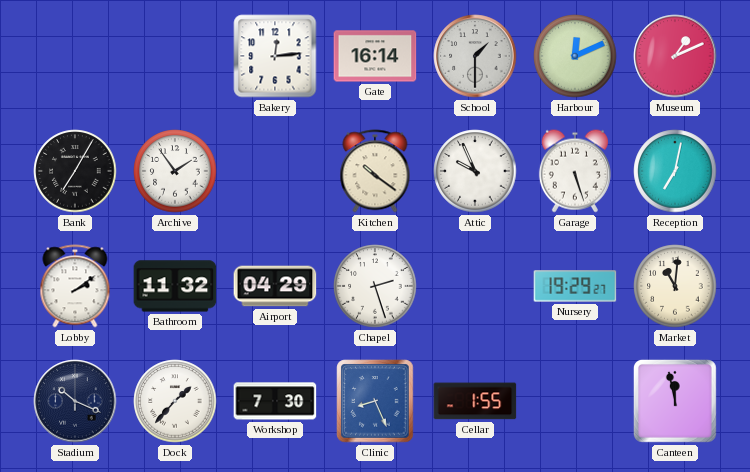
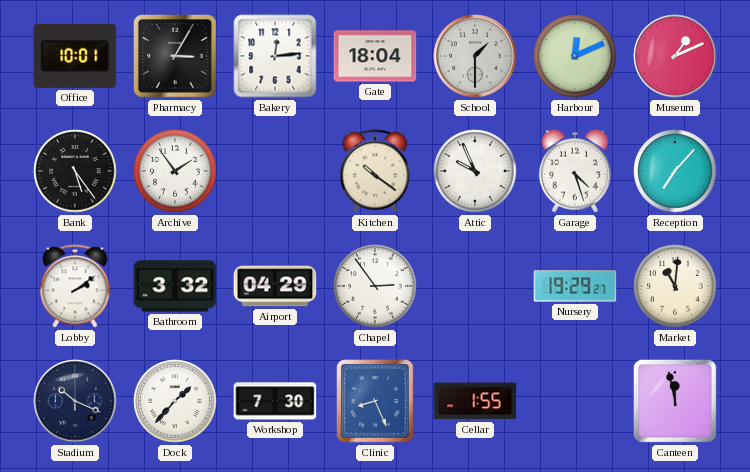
Office: none -> 10:01 (75, 56)
Pharmacy: none -> 3:05 (175, 56)
Gate: 16:14 -> 18:04 (375, 56)
Bank: 7:05 -> 5:24 (75, 171)
Garage: 5:27 -> 4:27 (575, 171)
Reception: 7:02 -> 7:07 (675, 171)
Bathroom: 11:32 -> 3:32 (175, 286)
Chapel: 2:27 -> 2:54 (375, 286)
